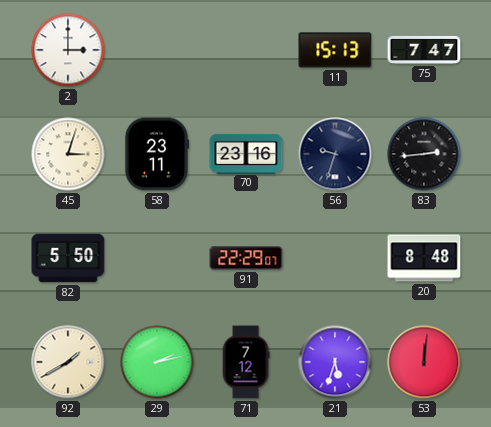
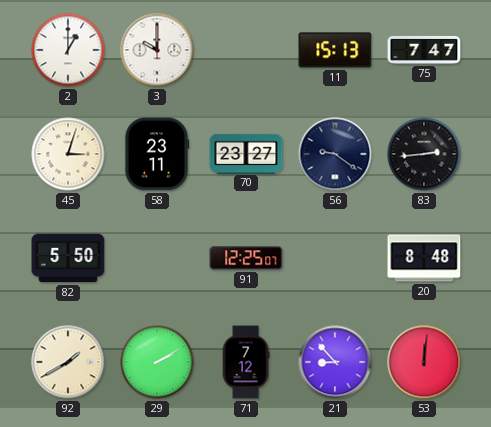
2: 3:00 -> 1:00 (68, 50)
3: none -> 10:00 (157, 50)
70: 23:16 -> 23:27 (246, 153)
56: 9:33 -> 9:21 (335, 154)
91: 22:29 -> 12:25 (246, 258)
29: 2:13 -> 2:10 (157, 362)
21: 5:33 -> 8:53 (335, 362)
